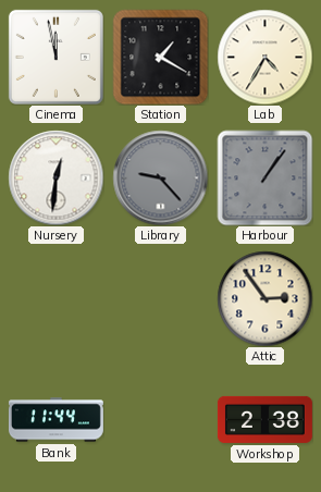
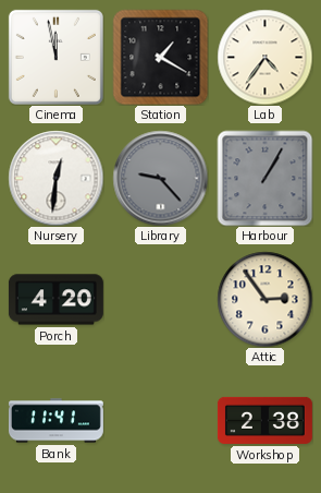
Lab: 4:35 -> 4:36 (264, 57)
Harbour: 1:06 -> 1:05 (264, 178)
Porch: none -> 4:20 (55, 300)
Bank: 11:44 -> 11:41 (55, 421)
